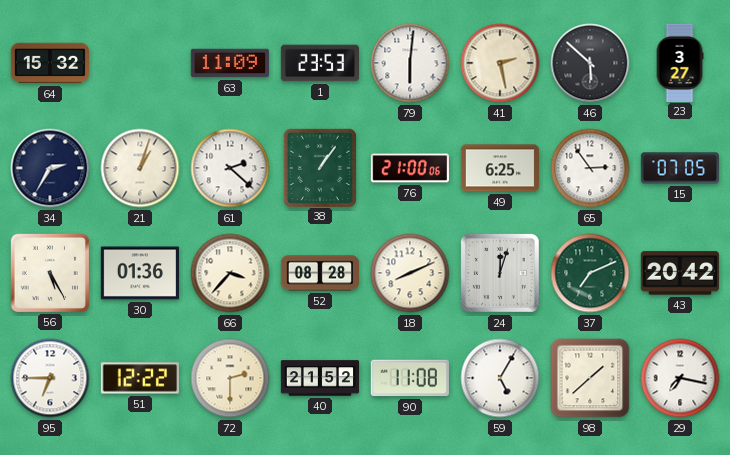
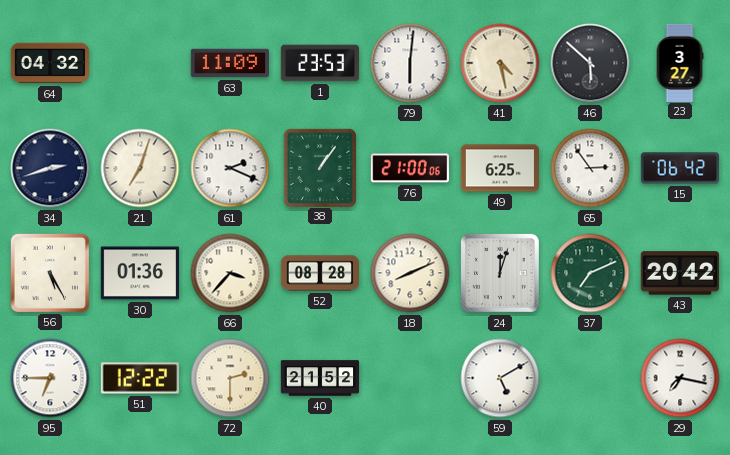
64: 15:32 -> 04:32 (49, 63)
41: 2:28 -> 4:28 (500, 63)
34: 2:35 -> 2:42 (50, 168)
21: 1:03 -> 7:03 (140, 168)
61: 2:22 -> 2:19 (230, 168)
15: 07:05 -> 06:42 (679, 168)
90: 11:08 -> none (410, 378)
59: 5:05 -> 5:10 (500, 378)
98: 1:38 -> none (590, 378)
